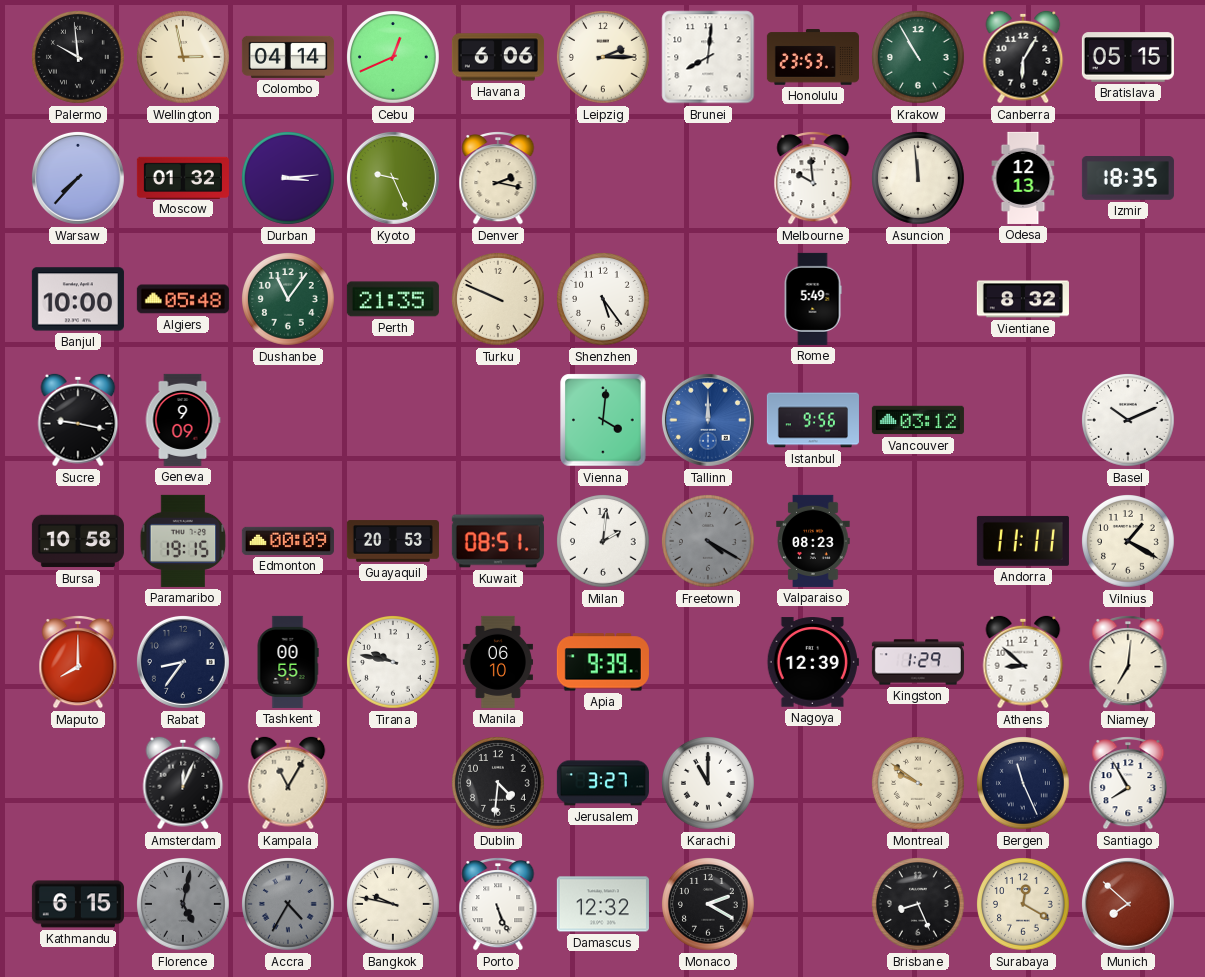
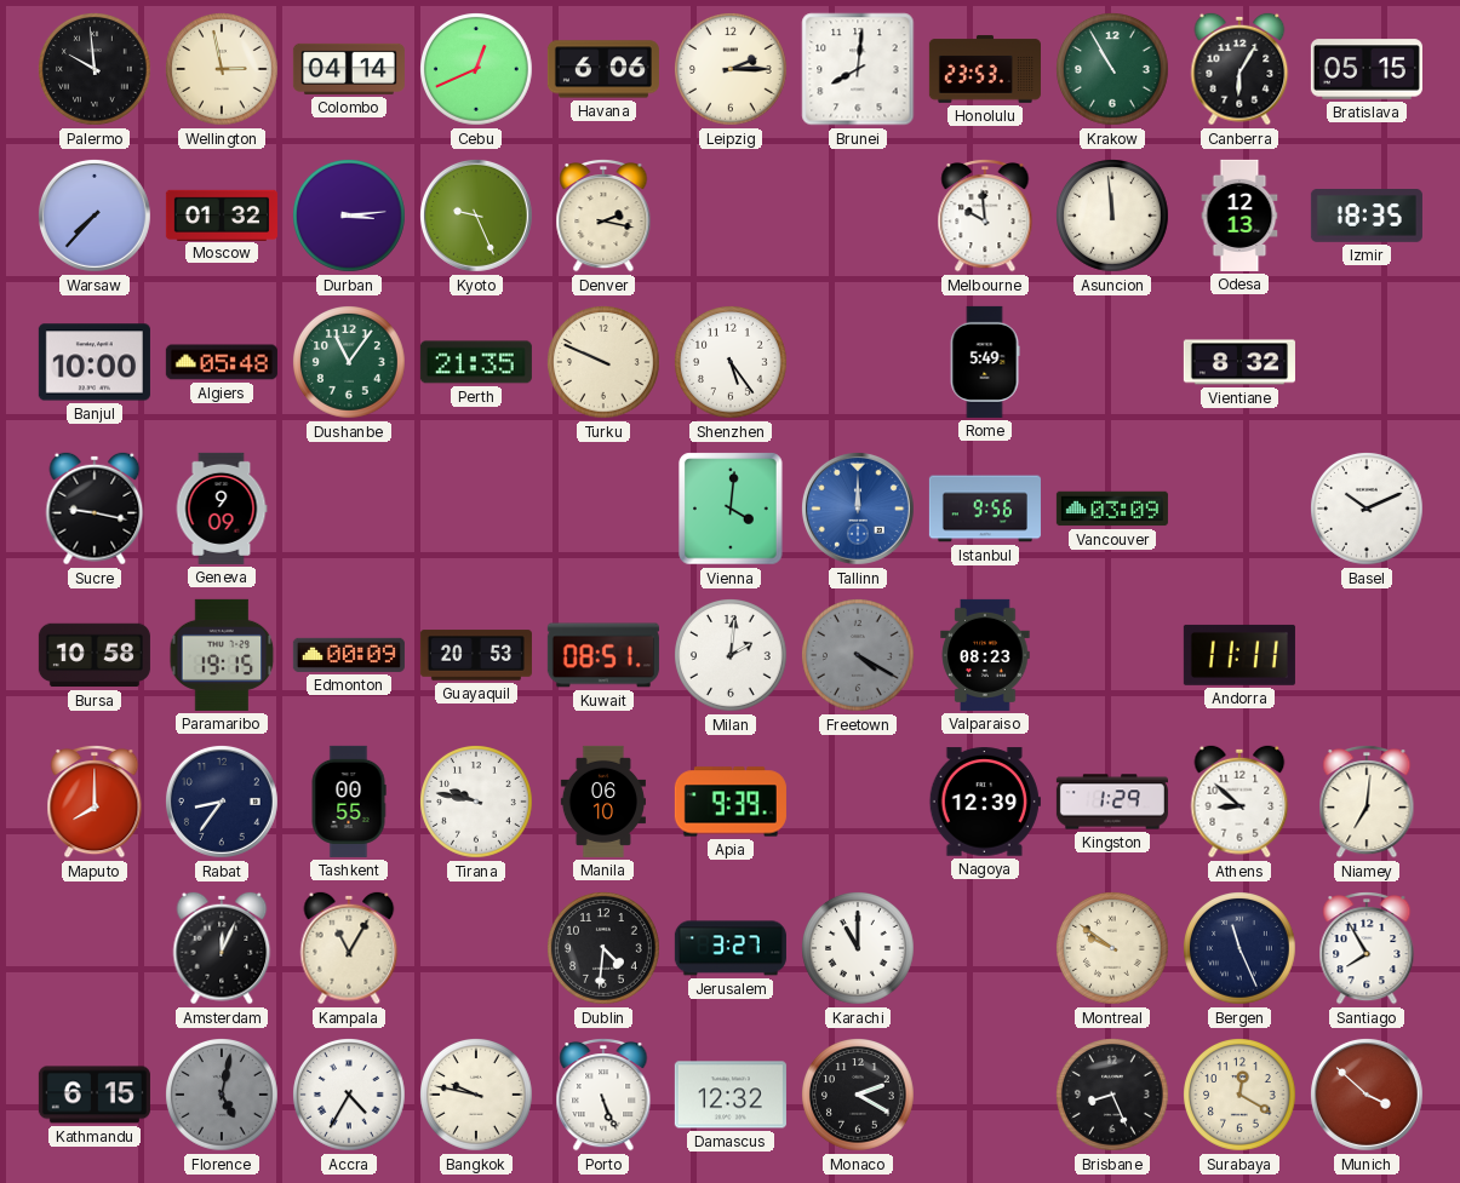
Vancouver: 03:12 -> 03:09 (1112, 509)
Vilnius: 1:20 -> none (1129, 542)
Accra dial: grey -> white (350, 1096)
Munich: 7:52 -> 3:52 (1367, 1095)
